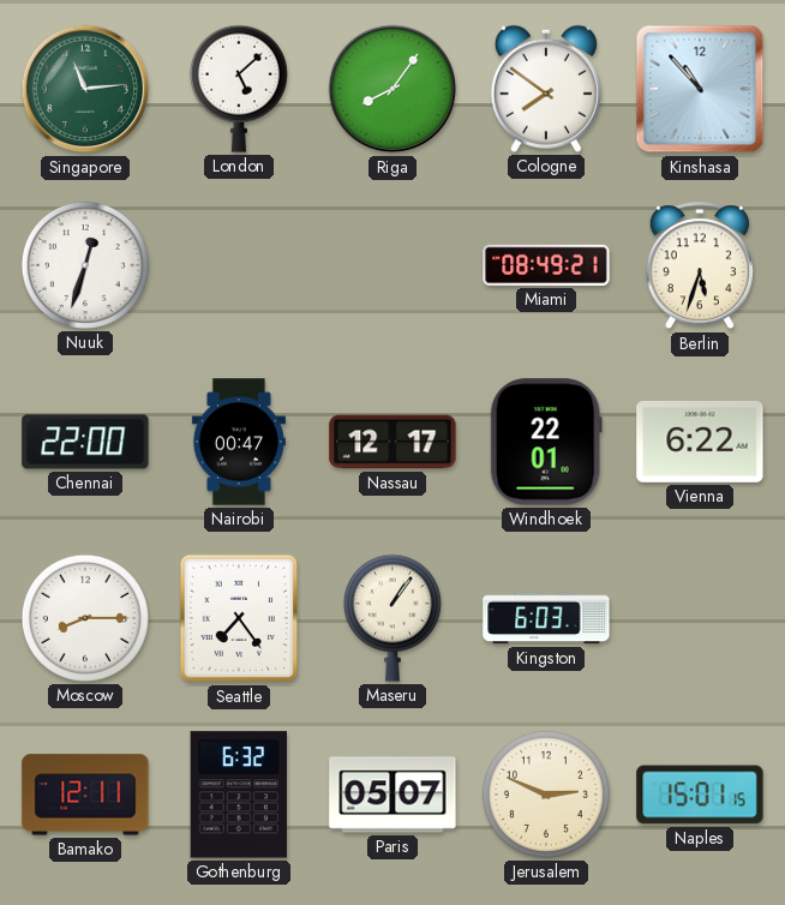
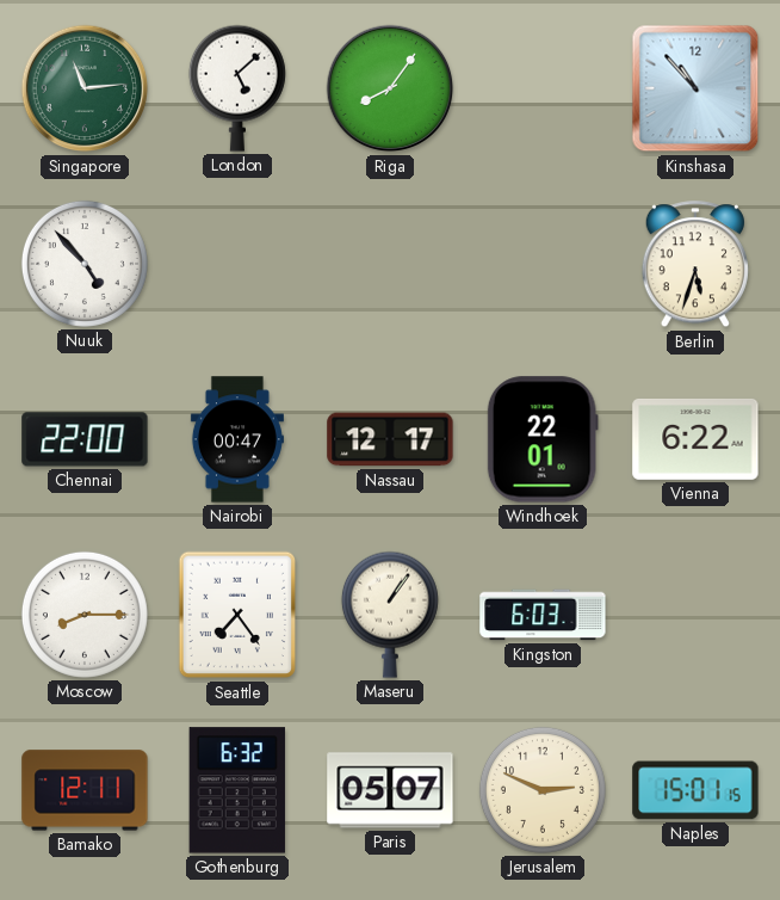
Cologne: 7:51 -> none (546, 89)
Nuuk: 12:33 -> 4:53 (85, 264)
Miami: 08:49 -> none (546, 265)
